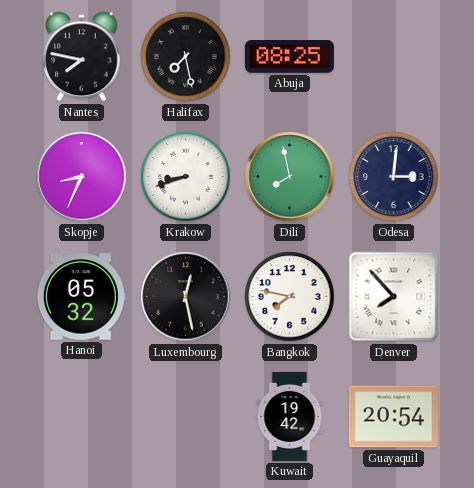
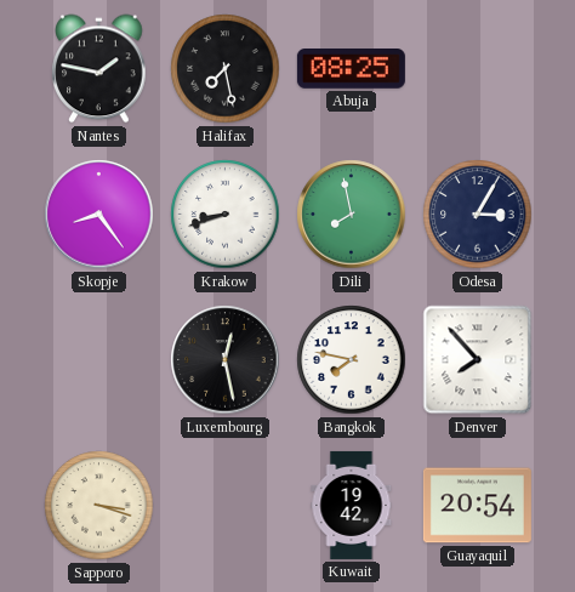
Nantes: 7:47 -> 1:47 (99, 69)
Skopje: 8:34 -> 8:24 (99, 215)
Odesa: 3:01 -> 3:05 (478, 215)
Hanoi: 05:32 -> none (81, 297)
Sapporo: none -> 3:18 (99, 506)
